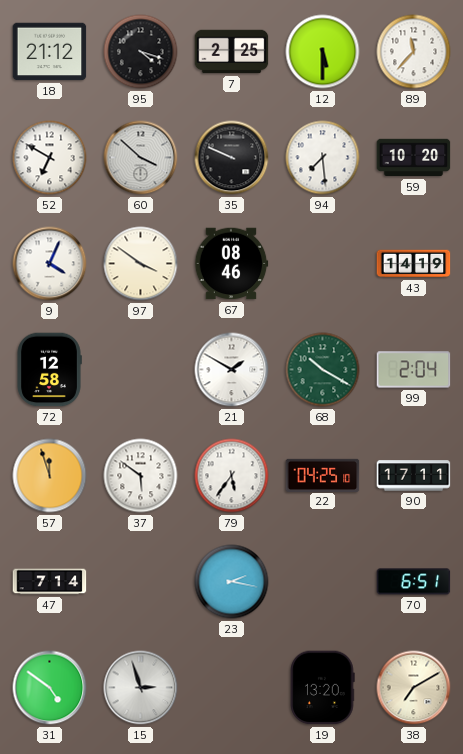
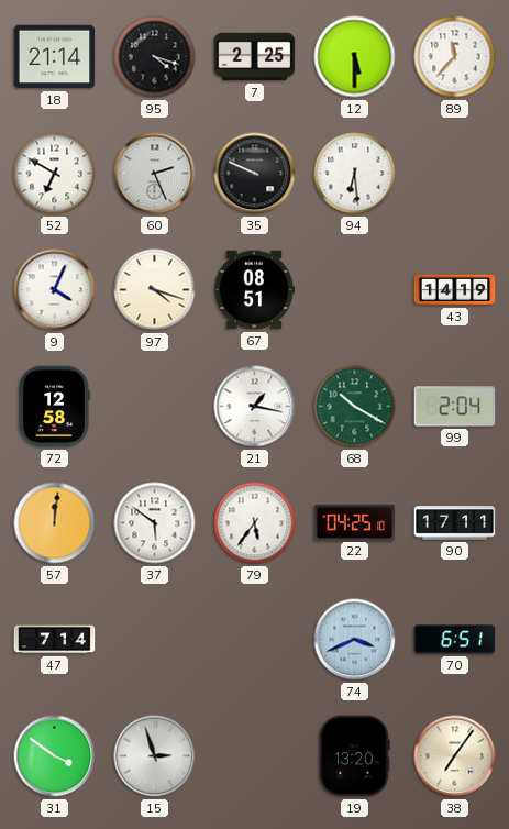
18: 21:12 -> 21:14 (55, 57)
60: 3:52 -> 2:26 (155, 174)
94: 7:29 -> 6:29 (355, 174)
59: 10:20 -> none (414, 158)
97: 3:51 -> 4:18 (155, 290)
67: 08:46 -> 08:51 (254, 290)
21: 1:50 -> 1:17 (255, 407)
57: 11:57 -> 12:01 (55, 523)
23: 2:17 -> none (232, 582)
74: none -> 3:41 (355, 640)
31: 4:51 -> 3:51 (55, 756)
38: 7:10 -> 7:06 (455, 756)
